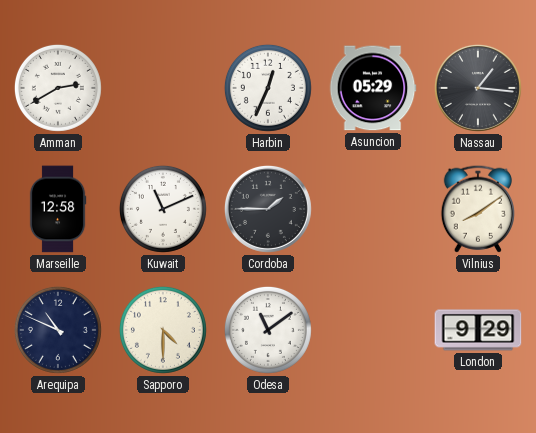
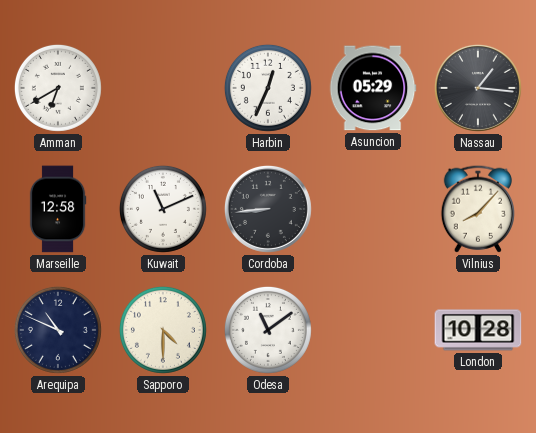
Amman: 2:40 -> 6:40 (58, 88)
Cordoba: 1:45 -> 8:44 (268, 209)
Vilnius: 8:09 -> 8:07 (478, 209)
London: 9:29 -> 10:28 (478, 330)
